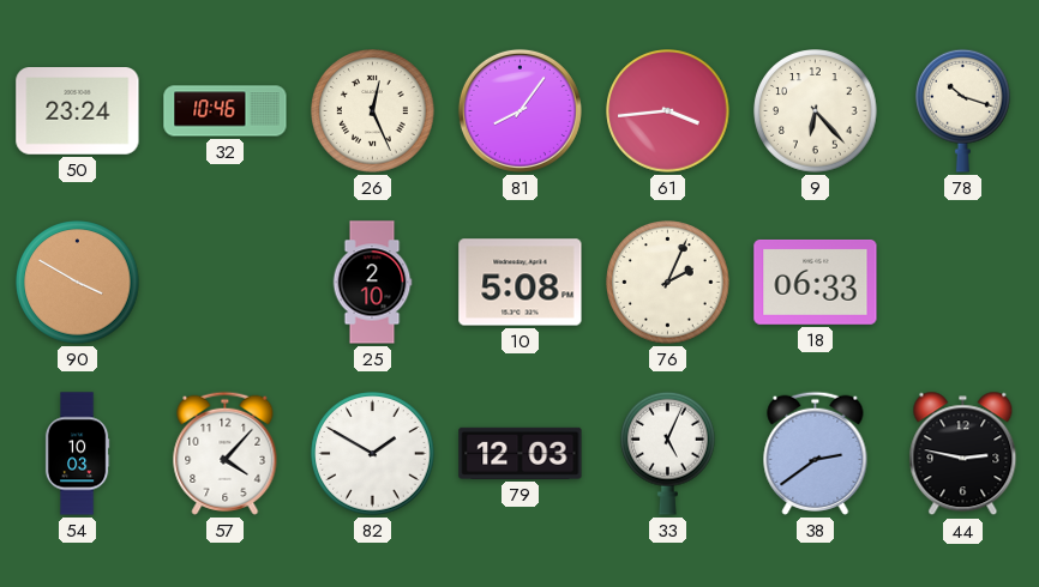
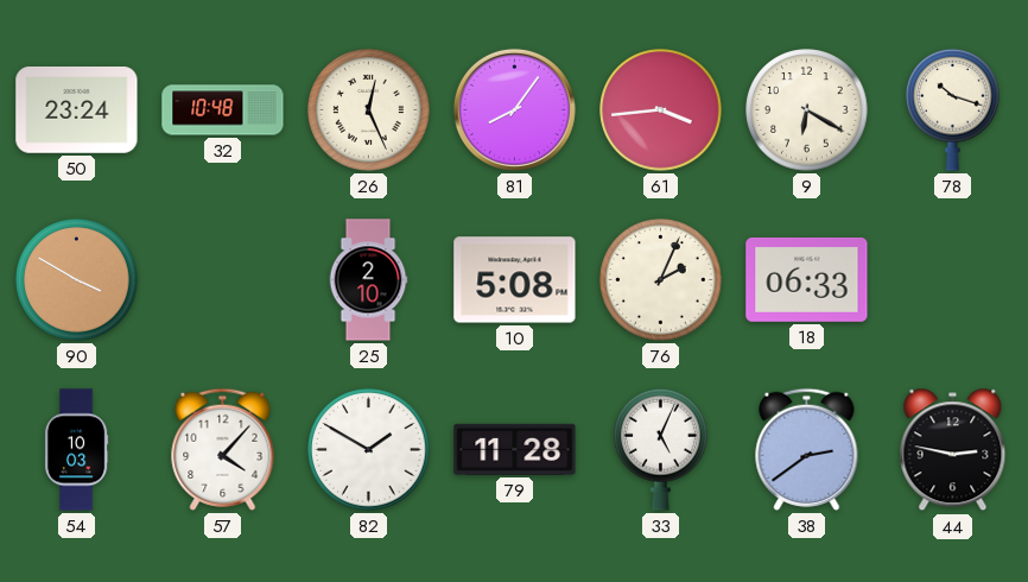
32: 10:46 -> 10:48 (223, 110)
9: 6:23 -> 6:20 (807, 110)
79: 12:03 -> 11:28 (515, 449)
